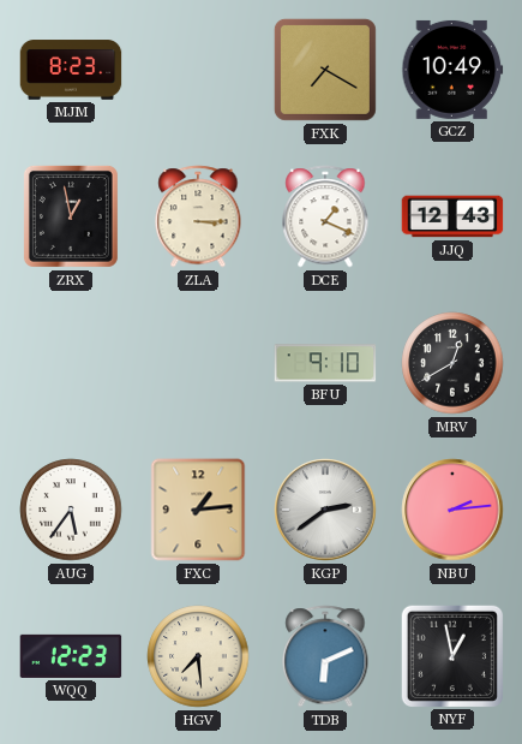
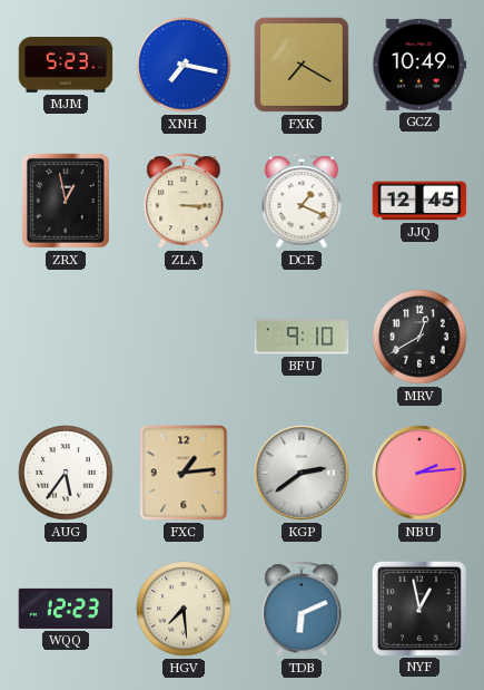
MJM: 8:23 -> 5:23 (66, 65)
XNH: none -> 7:17 (184, 65)
JJQ: 12:43 -> 12:45 (419, 201)
